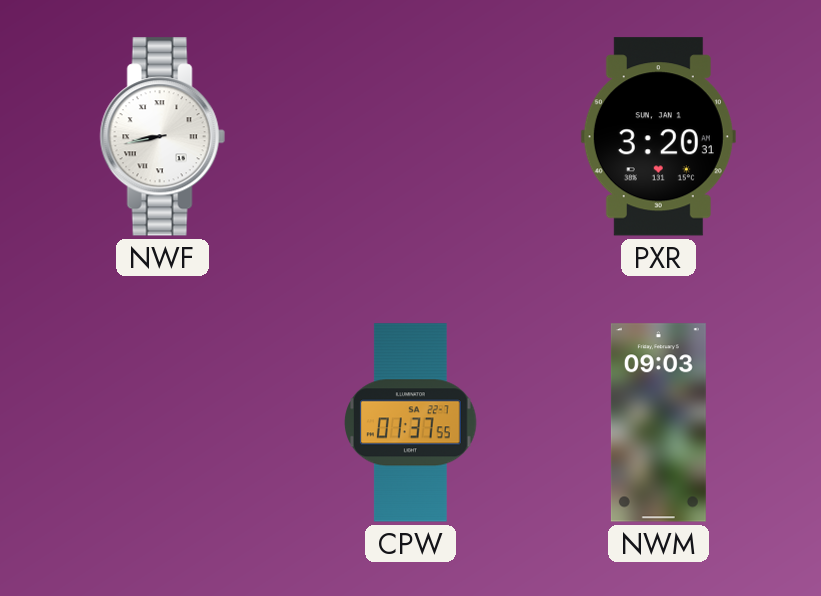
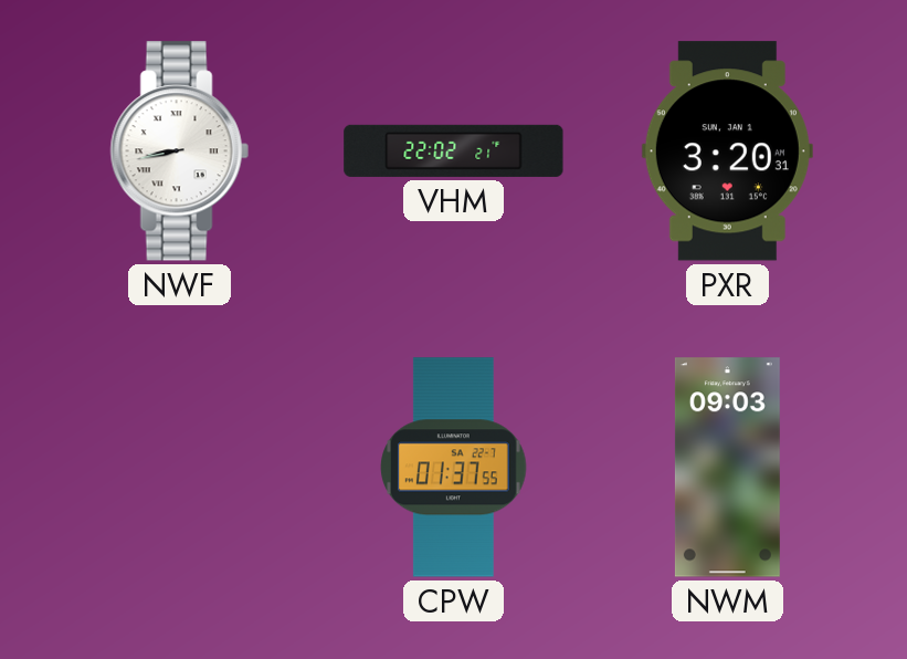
VHM: none -> 22:02 (454, 150)
